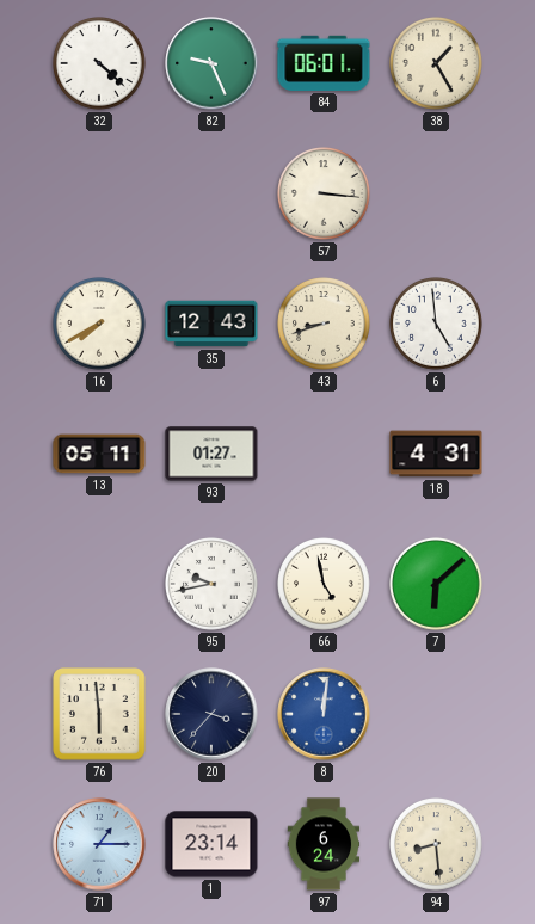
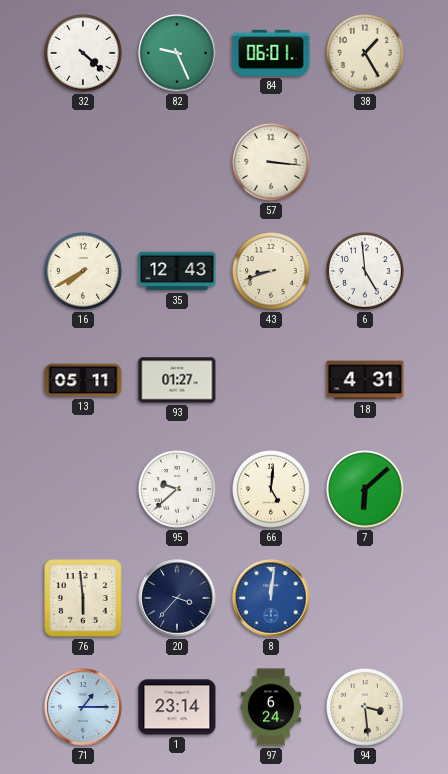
95: 9:43 -> 9:38 (178, 490)
66: 4:58 -> 5:01 (272, 490)
94: 8:29 -> 3:29 (366, 708)
